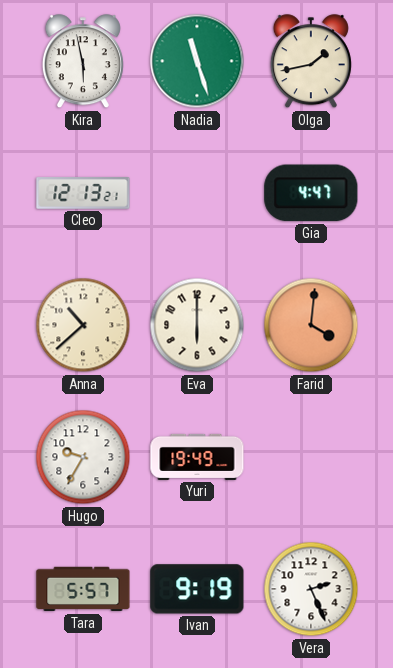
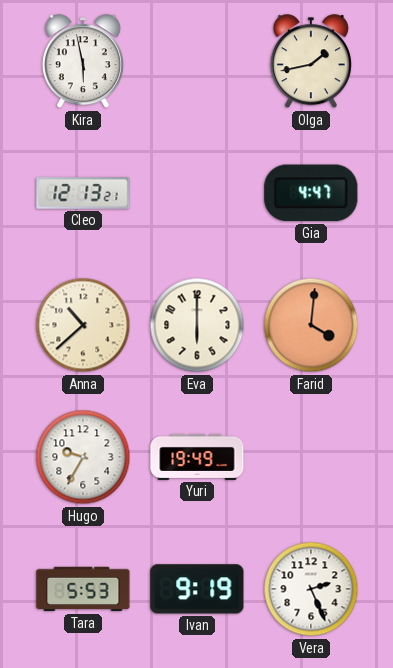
Nadia: 11:27 -> none (197, 61)
Tara: 5:57 -> 5:53 (83, 589)
